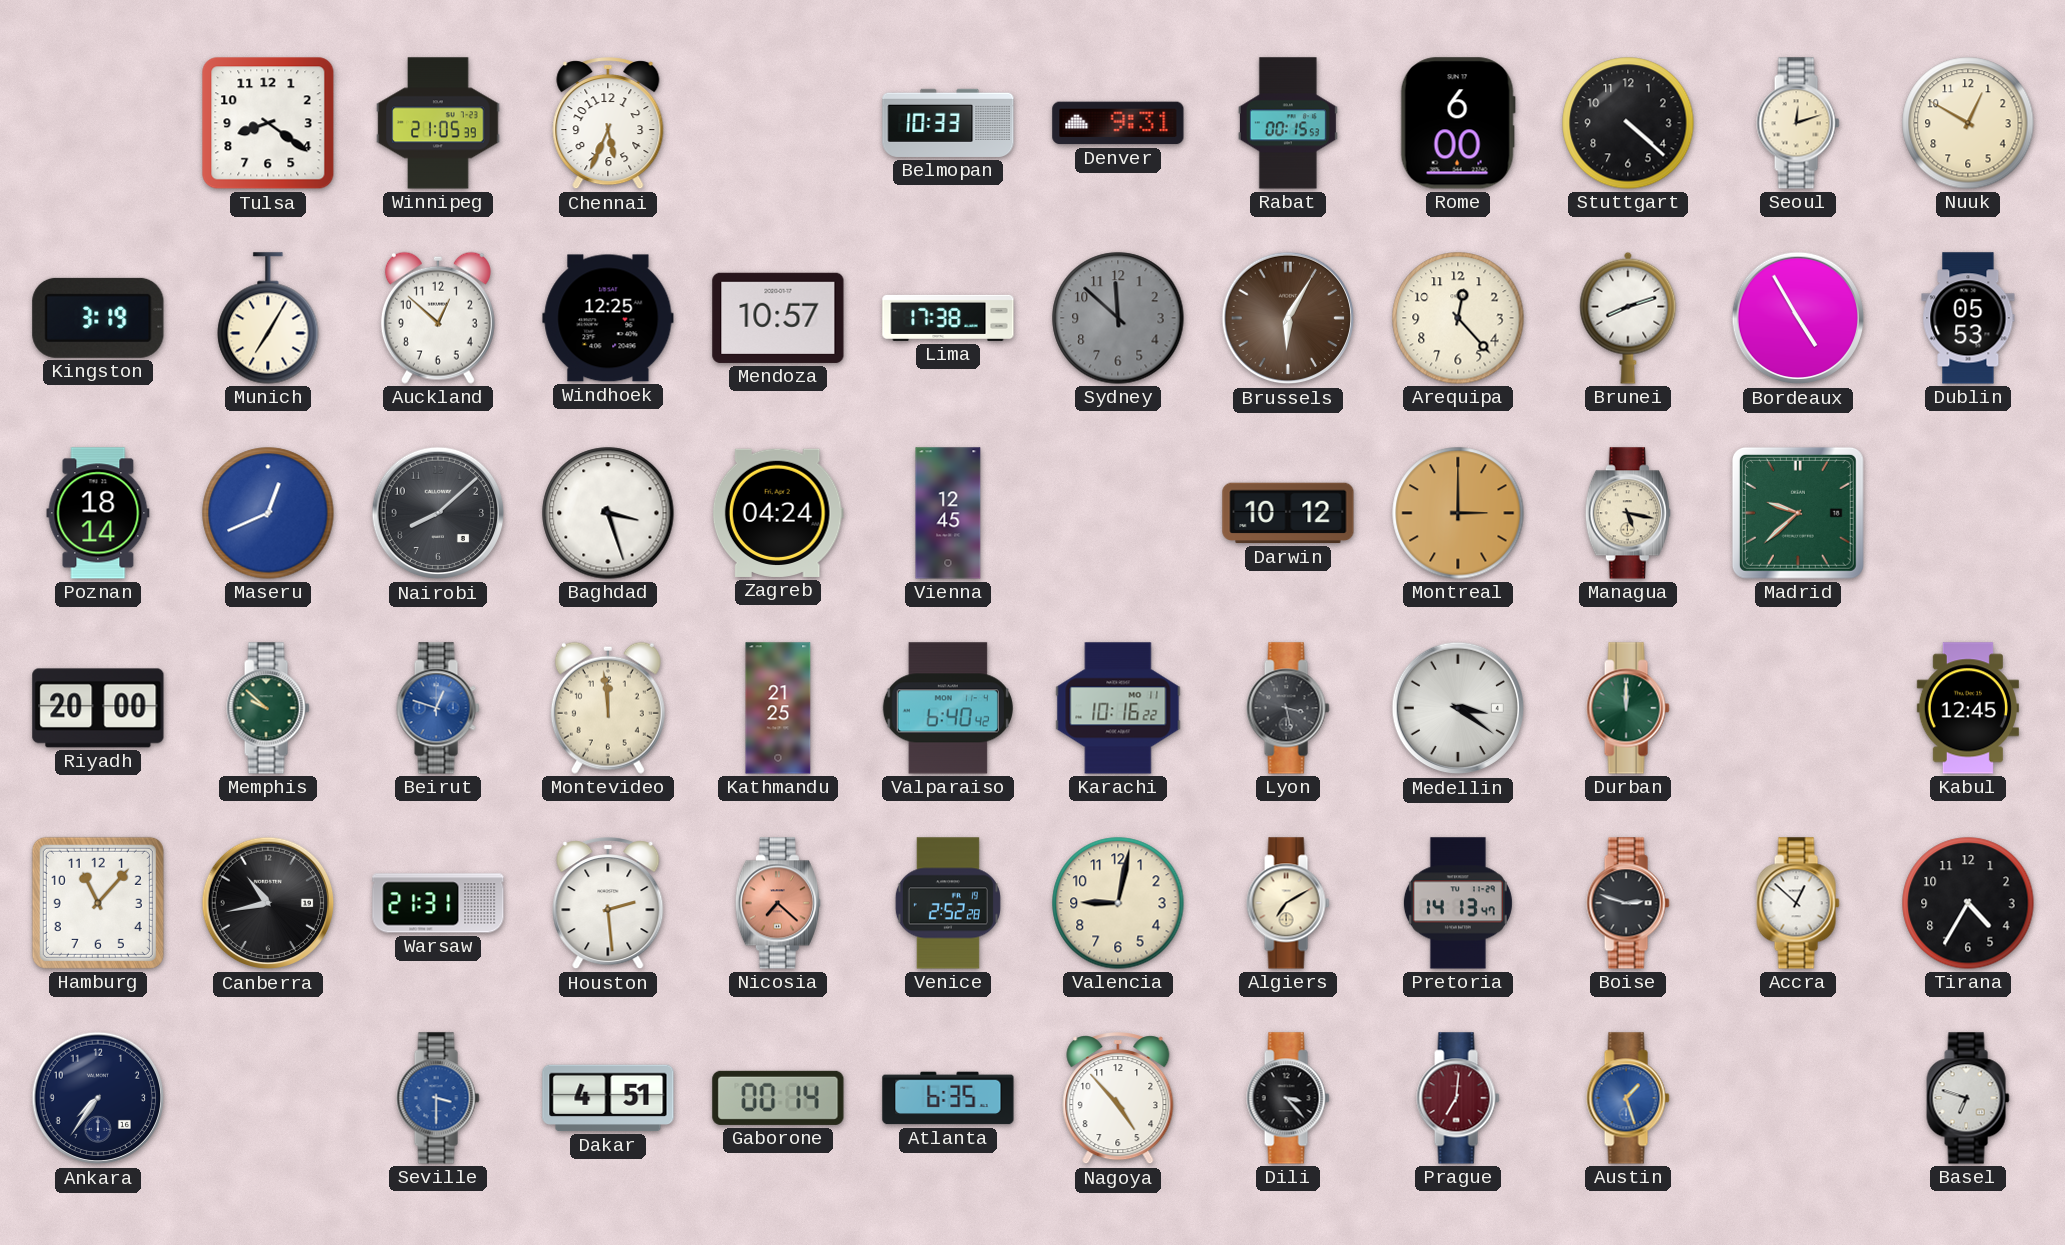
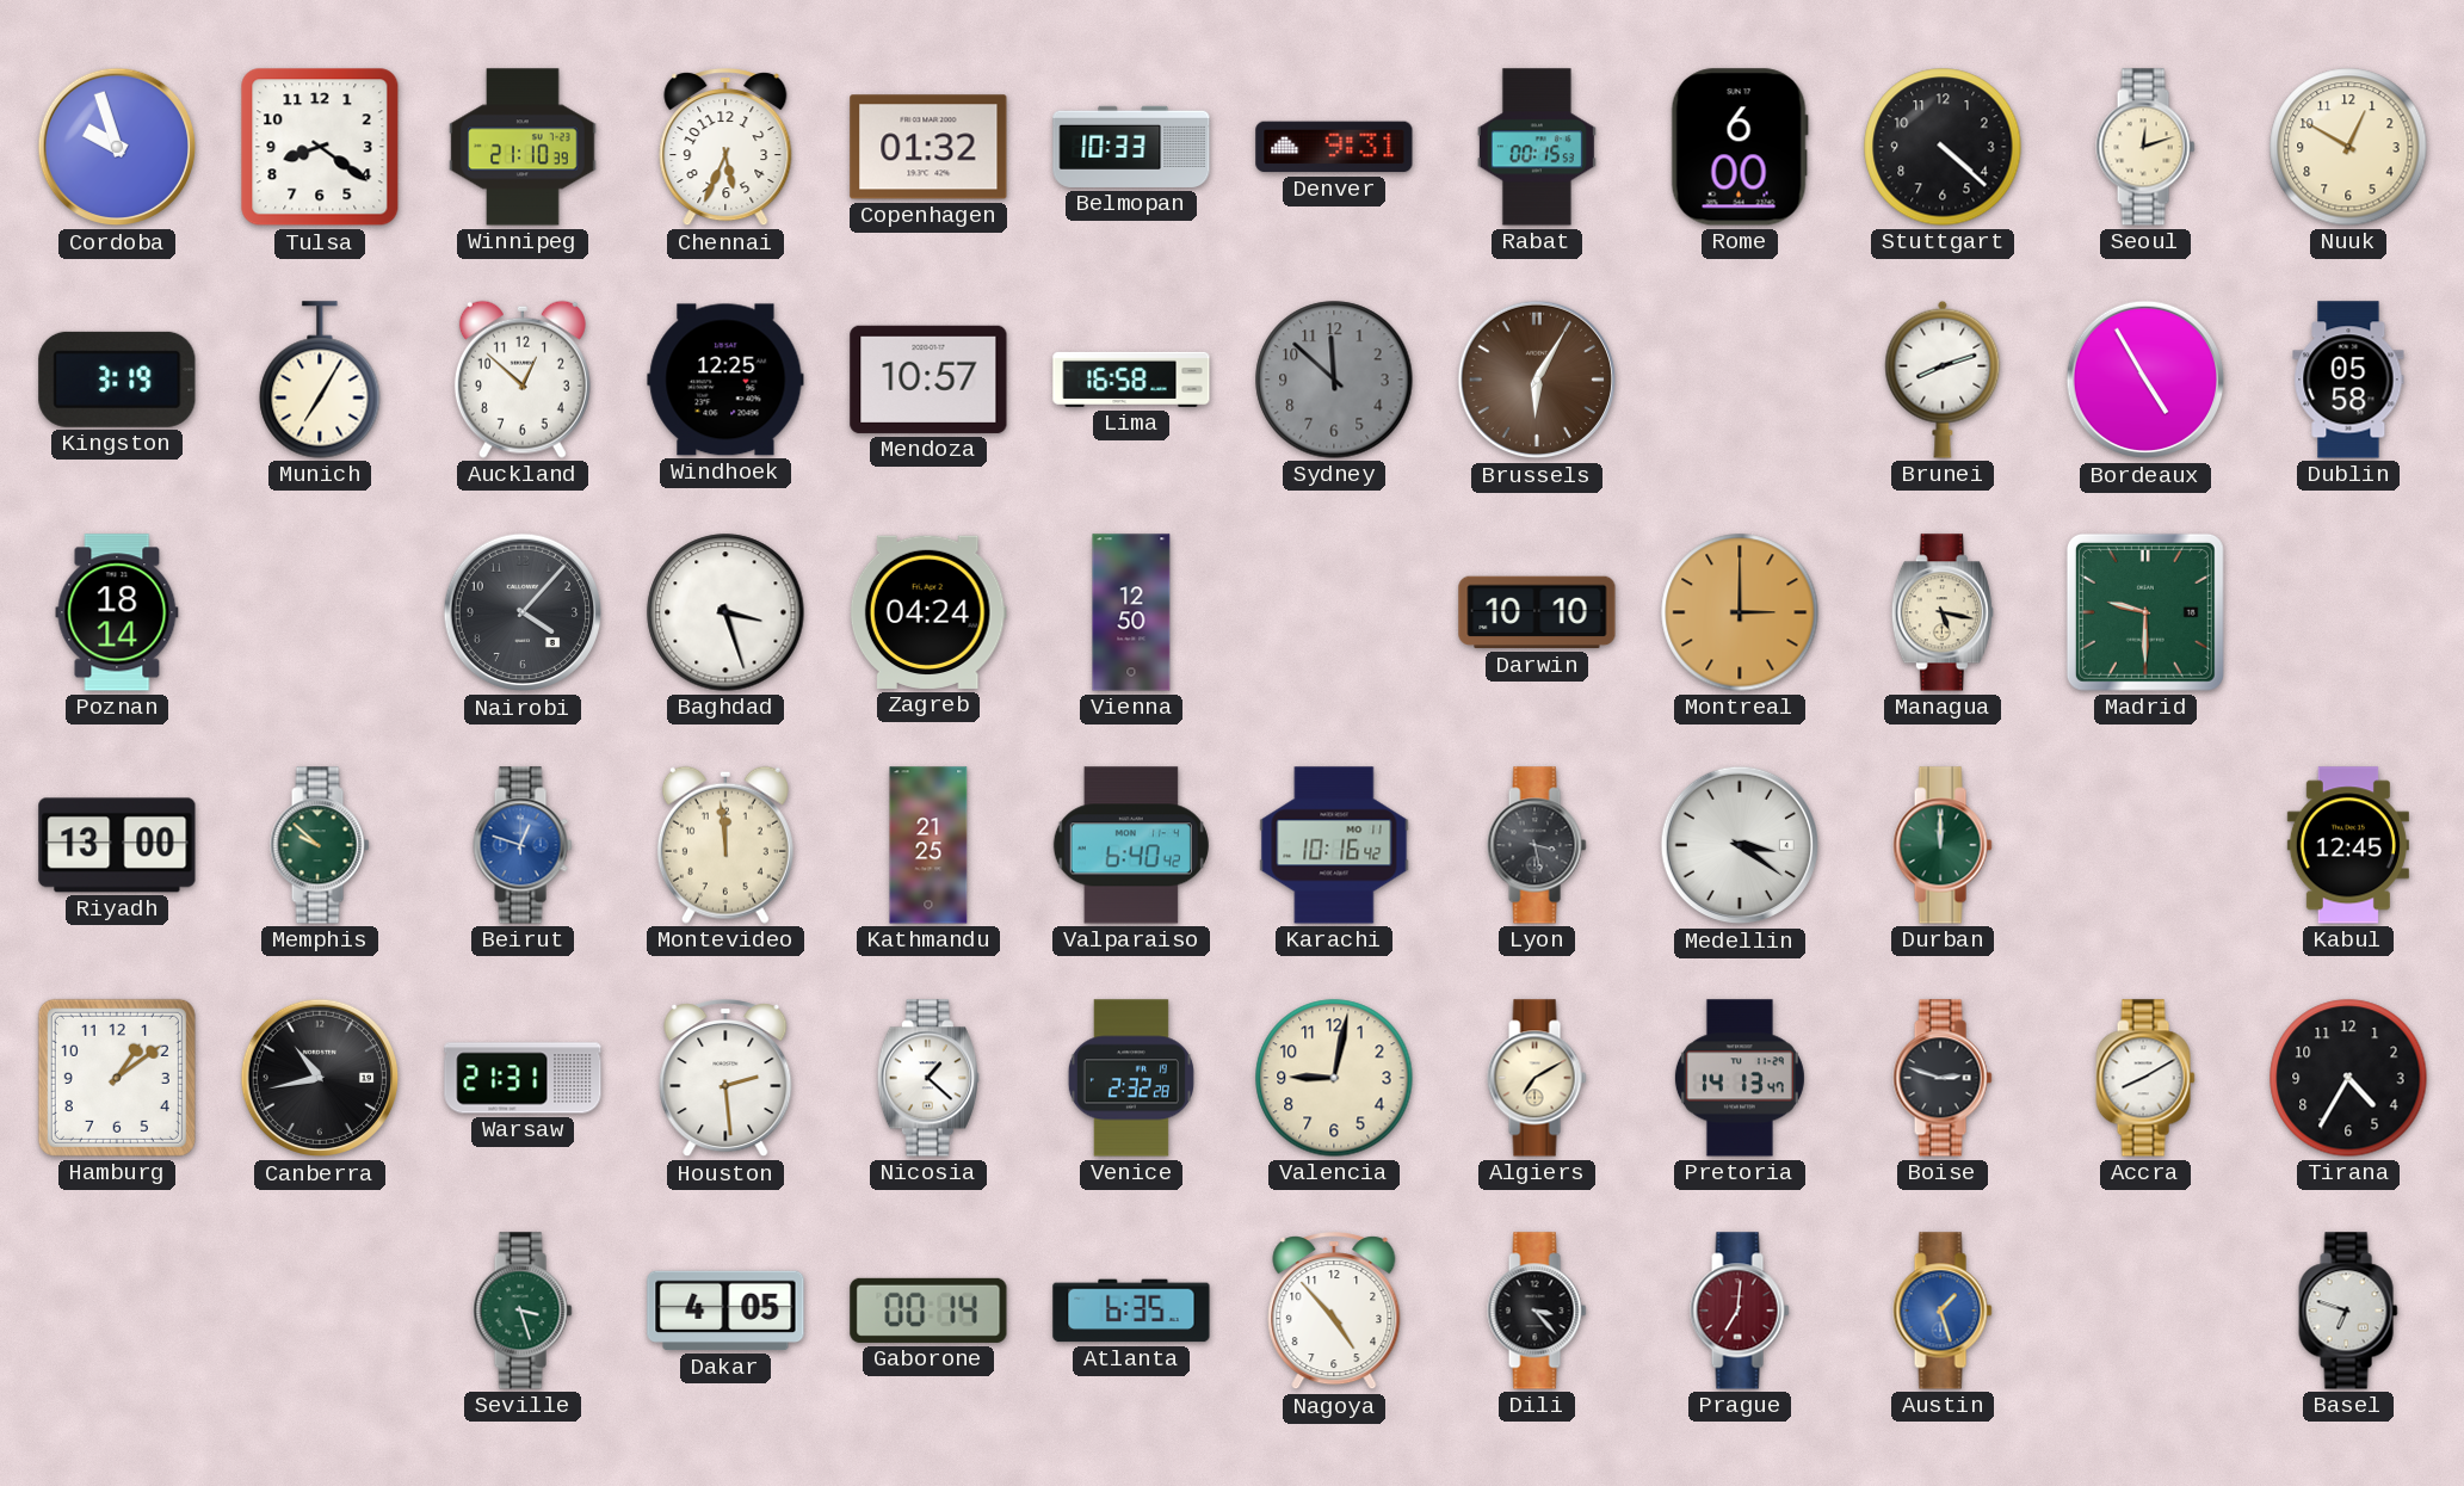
Cordoba: none -> 9:57 (117, 147)
Winnipeg: 21:05 -> 21:10 (523, 147)
Copenhagen: none -> 01:32 (928, 147)
Lima: 17:38 -> 16:58 (1131, 380)
Arequipa: 12:23 -> none (1458, 318)
Dublin: 05:53 -> 05:58 (2348, 380)
Maseru: 12:41 -> none (268, 513)
Nairobi: 8:08 -> 4:07 (523, 612)
Vienna: 12:45 -> 12:50 (1131, 612)
Darwin: 10:12 -> 10:10 (1537, 612)
Madrid: 9:38 -> 9:30 (2145, 612)
Riyadh: 20:00 -> 13:00 (117, 845)
Karachi: 10:16:22 -> 10:16:42 (1334, 845)
Hamburg: 11:07 -> 1:09 (117, 1078)
Nicosia: 7:22 -> 1:22 (928, 1078)
Nicosia dial: salmon -> white (928, 1078)
Venice: 2:52 -> 2:32 (1131, 1078)
Accra: 12:52 -> 8:10 (2145, 1078)
Ankara: 7:36 -> none (98, 1098)
Seville: 3:30 -> 3:27 (523, 1311)
Seville dial: blue -> green (523, 1311)
Dakar: 4:51 -> 4:05 (725, 1311)
